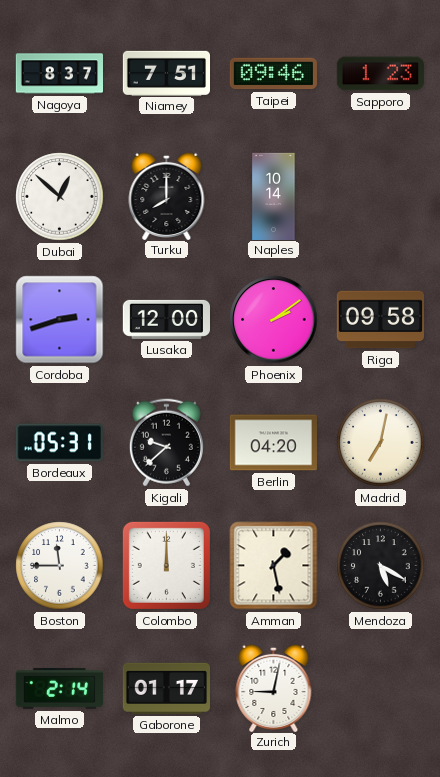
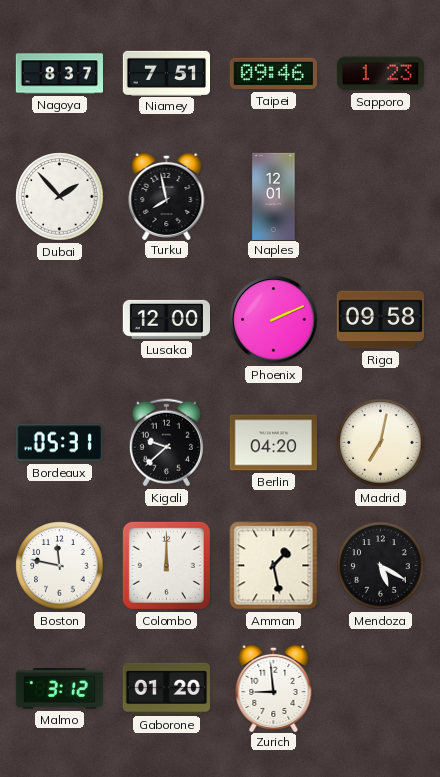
Dubai: 12:52 -> 1:53 (60, 197)
Turku: 8:00 -> 7:58 (167, 195)
Naples: 10:14 -> 12:01 (274, 196)
Cordoba: 2:42 -> none (60, 320)
Phoenix: 2:09 -> 2:11 (274, 320)
Boston: 11:45 -> 11:47 (60, 566)
Malmo: 2:14 -> 3:12 (59, 689)
Gaborone: 01:17 -> 01:20 (166, 688)
Zurich: 9:02 -> 8:59 (274, 687)
